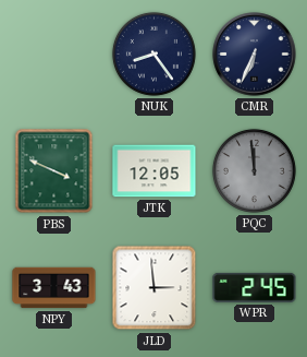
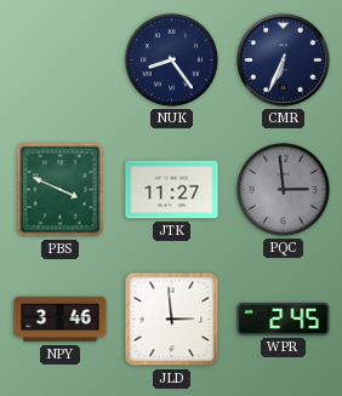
JTK: 12:05 -> 11:27 (172, 190)
PQC: 11:59 -> 2:59 (283, 189)
NPY: 3:43 -> 3:46 (61, 320)
